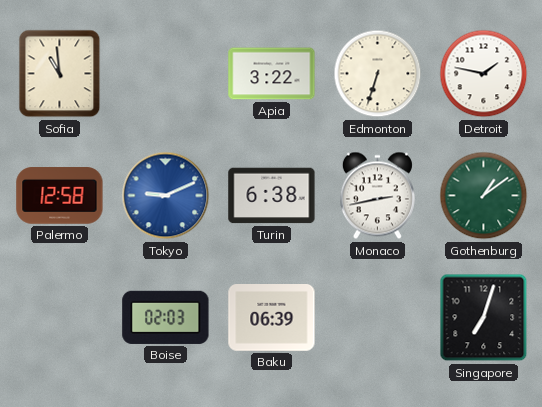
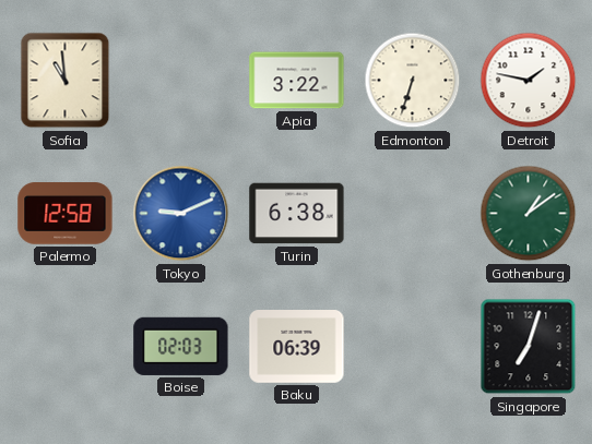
Monaco: 2:43 -> none (377, 196)
